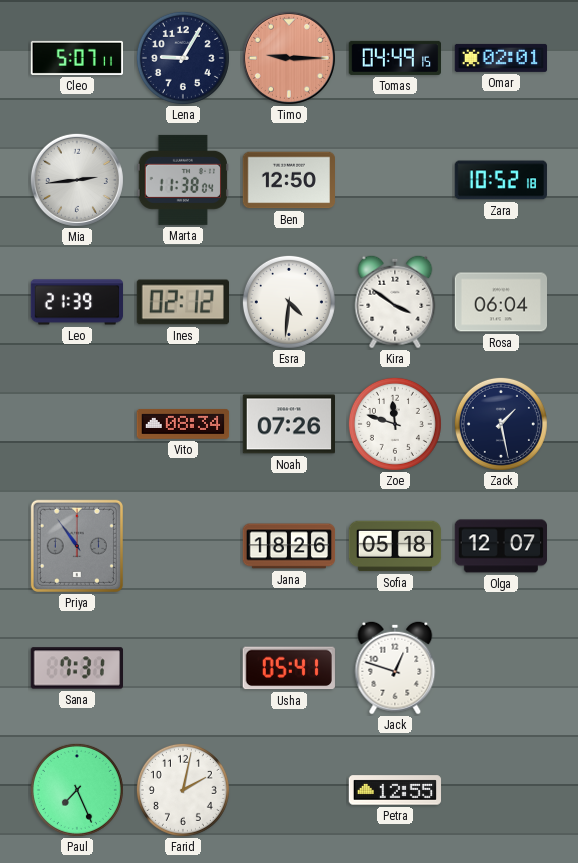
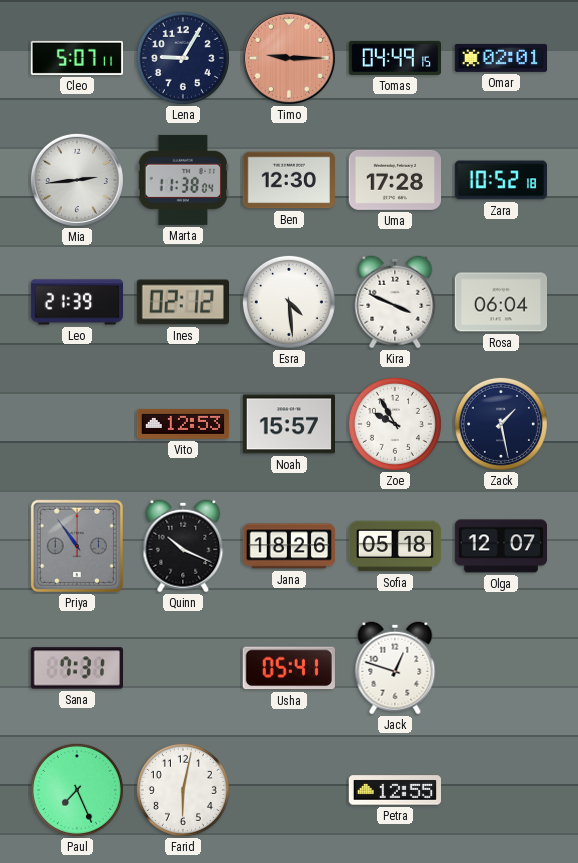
Ben: 12:50 -> 12:30 (289, 180)
Uma: none -> 17:28 (394, 180)
Esra: 4:31 -> 4:29 (289, 302)
Kira: 3:51 -> 3:49 (395, 302)
Vito: 08:34 -> 12:53 (183, 424)
Noah: 07:26 -> 15:57 (288, 424)
Zoe: 11:48 -> 9:55 (395, 424)
Quinn: none -> 10:19 (183, 546)
Farid: 2:02 -> 6:02 (183, 790)
